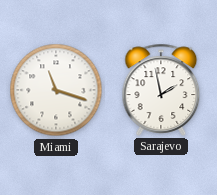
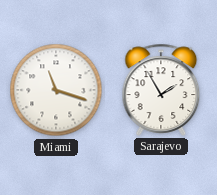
Sarajevo: 1:58 -> 1:55 (161, 90)
